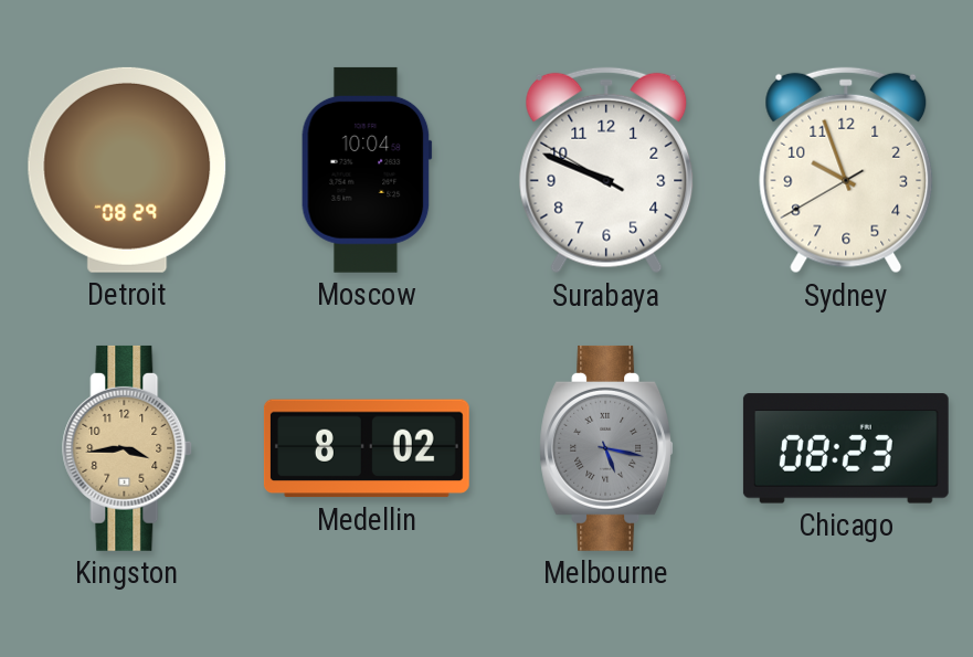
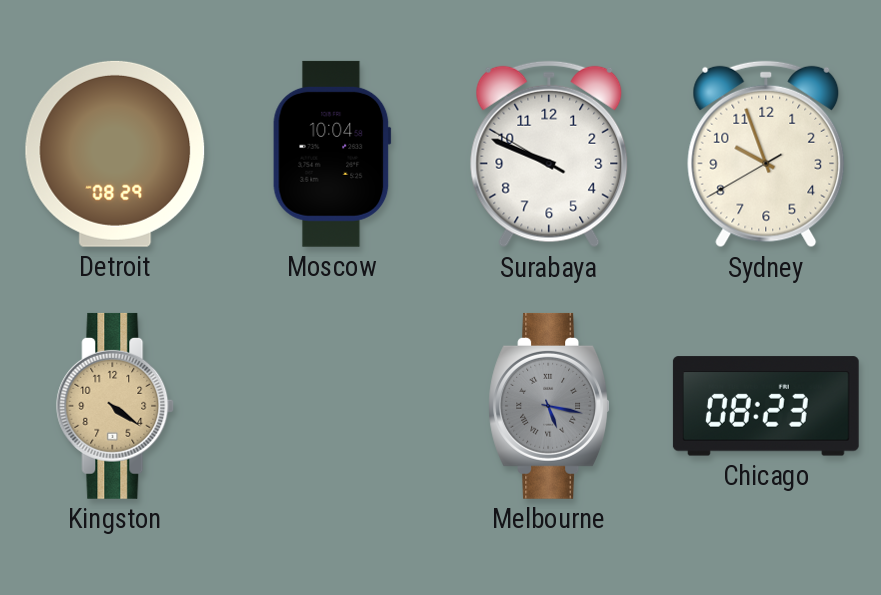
Kingston: 3:44 -> 4:21 (116, 406)
Medellin: 8:02 -> none (367, 448)
